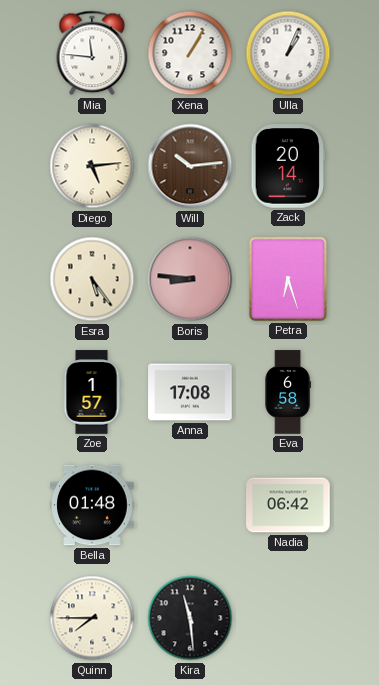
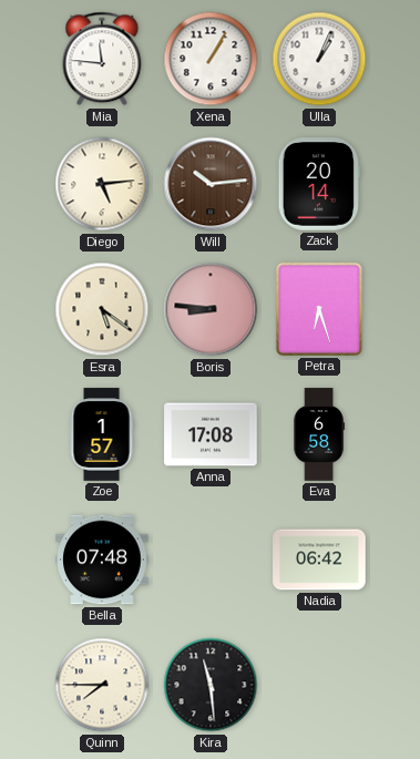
Esra: 5:24 -> 5:21 (102, 309)
Bella: 01:48 -> 07:48 (102, 560)
